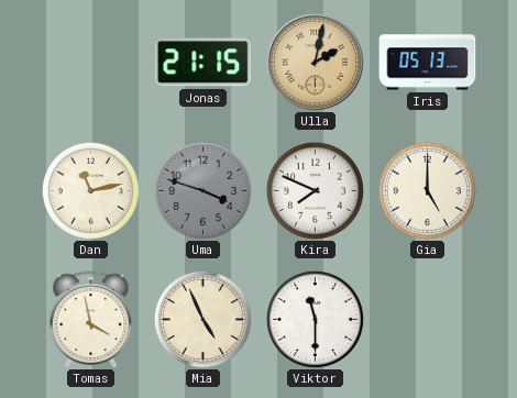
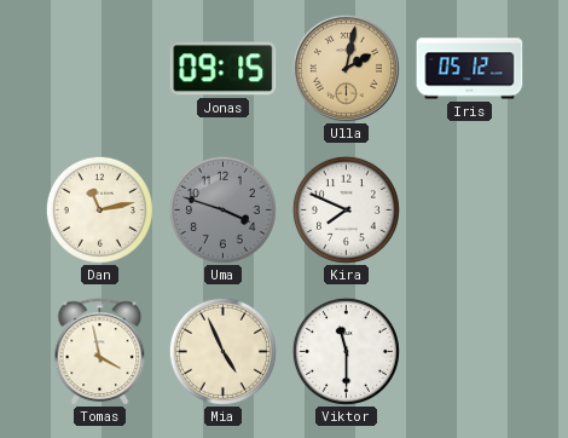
Jonas: 21:15 -> 09:15 (224, 69)
Iris: 05:13 -> 05:12 (470, 69)
Gia: 5:00 -> none (427, 190)
